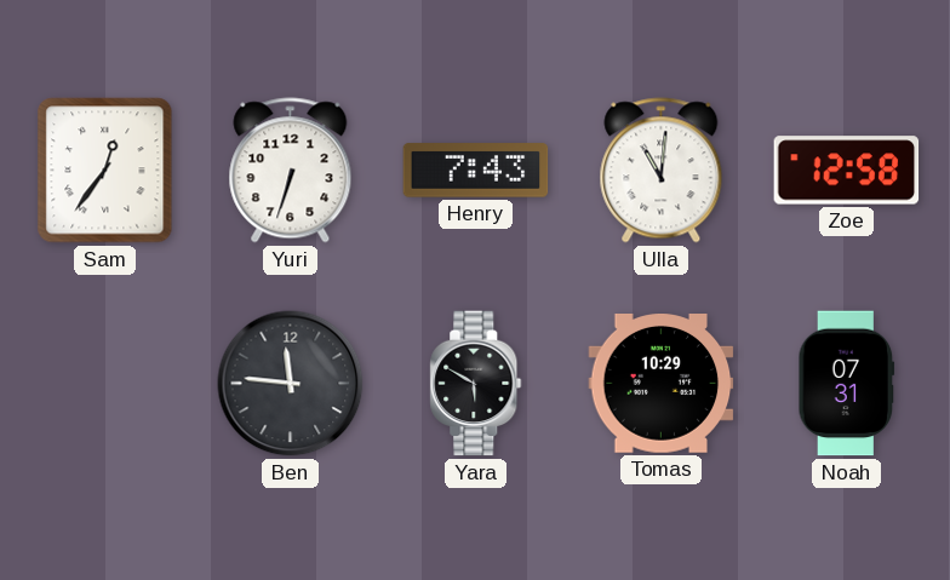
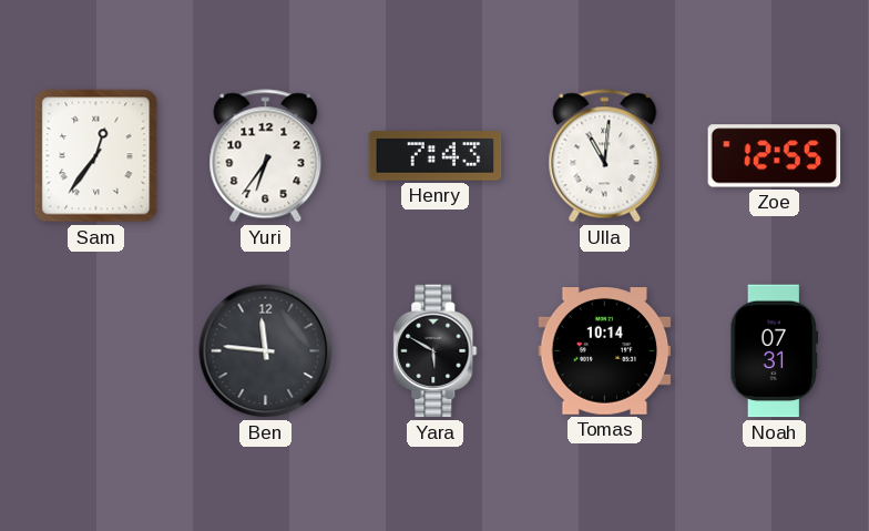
Yuri: 6:33 -> 6:36 (266, 156)
Zoe: 12:58 -> 12:55 (775, 156)
Tomas: 10:29 -> 10:14 (605, 351)
